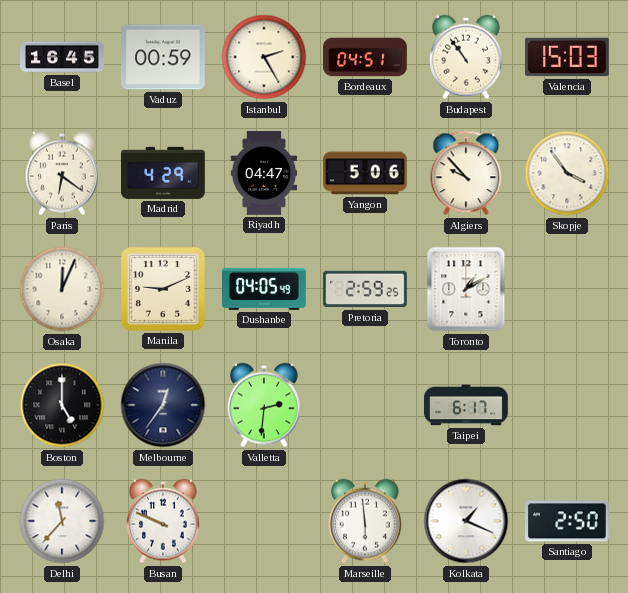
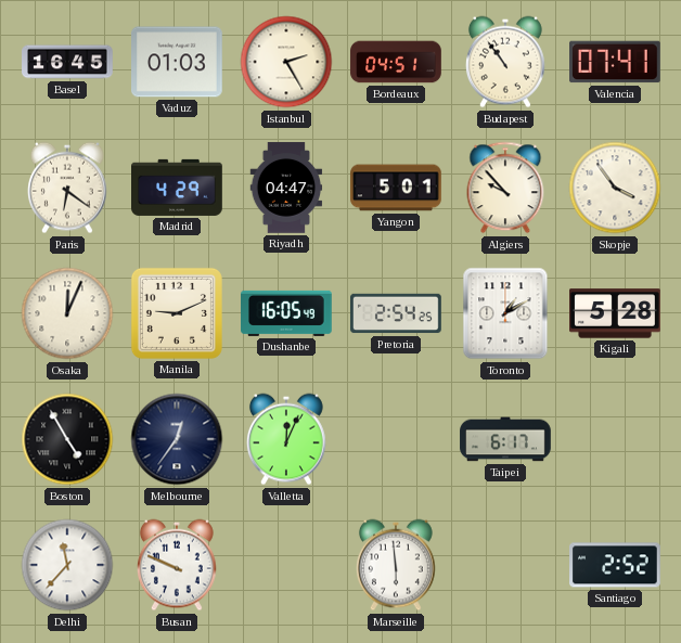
Vaduz: 00:59 -> 01:03 (178, 62)
Valencia: 15:03 -> 07:41 (616, 62)
Yangon: 5:06 -> 5:01 (396, 188)
Dushanbe: 04:05 -> 16:05 (287, 313)
Pretoria: 2:59 -> 2:54 (396, 313)
Kigali: none -> 5:28 (616, 313)
Boston: 5:00 -> 4:55 (67, 439)
Valletta: 2:31 -> 12:04 (287, 439)
Kolkata: 1:19 -> none (466, 521)
Santiago: 2:50 -> 2:52 (616, 565)
